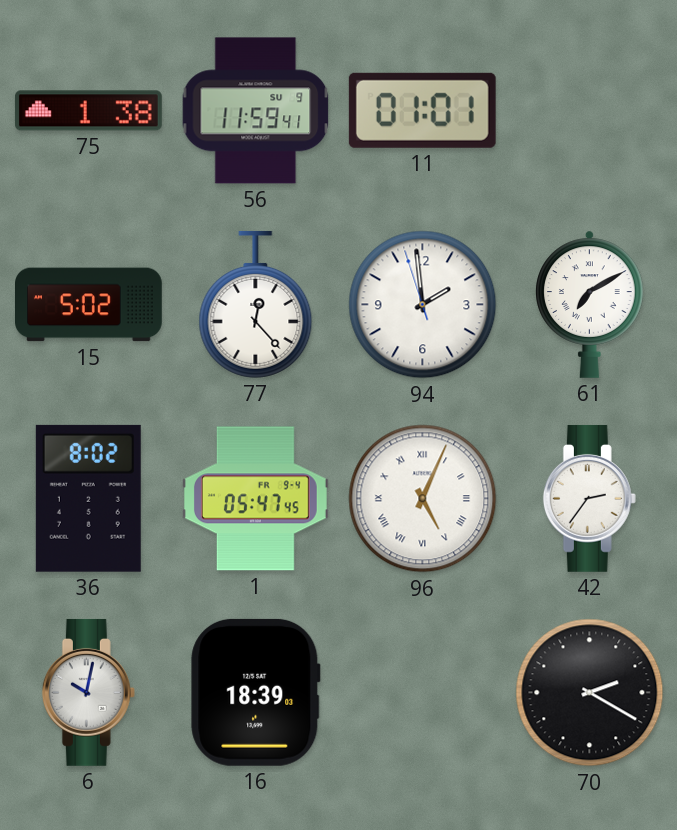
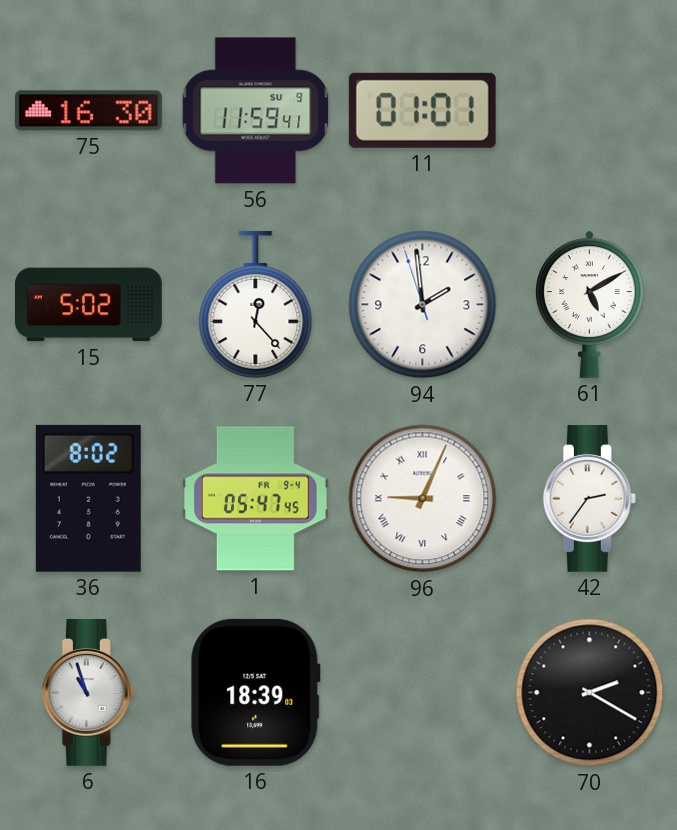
75: 1:38 -> 16:30 (88, 111)
61: 7:10 -> 5:10 (590, 304)
96: 5:04 -> 9:04 (423, 499)
6: 10:02 -> 10:57 (88, 692)
